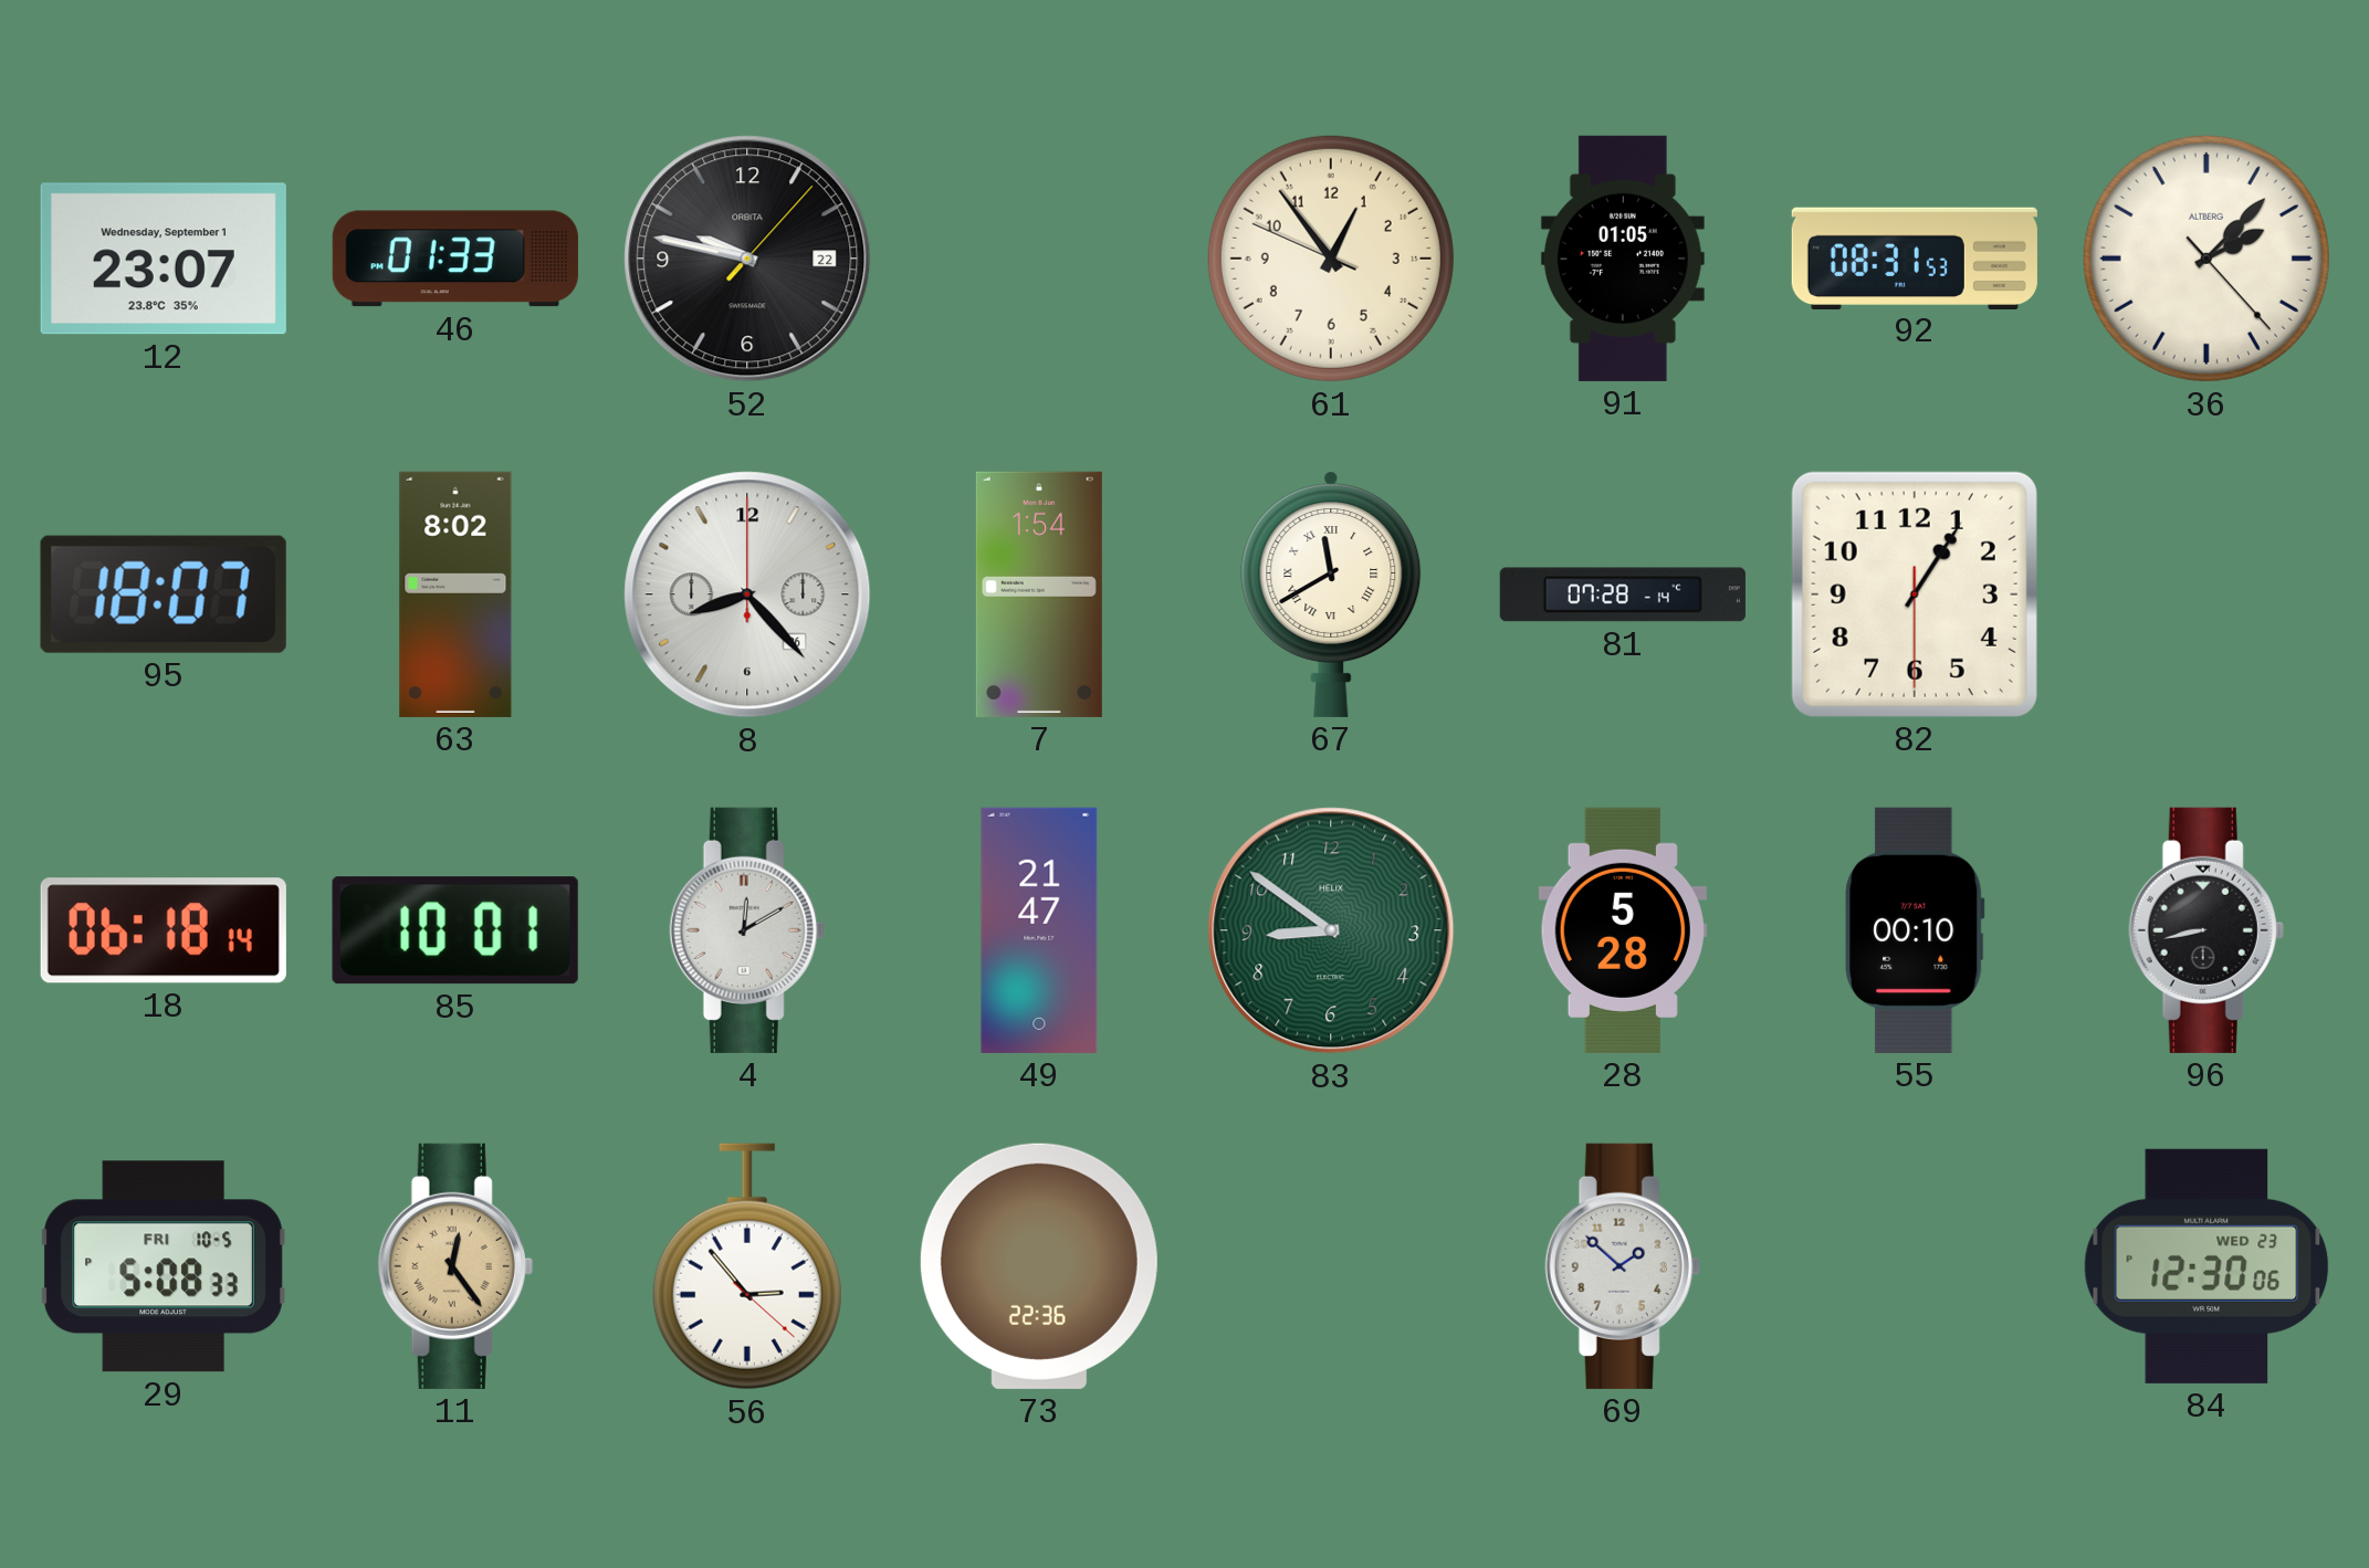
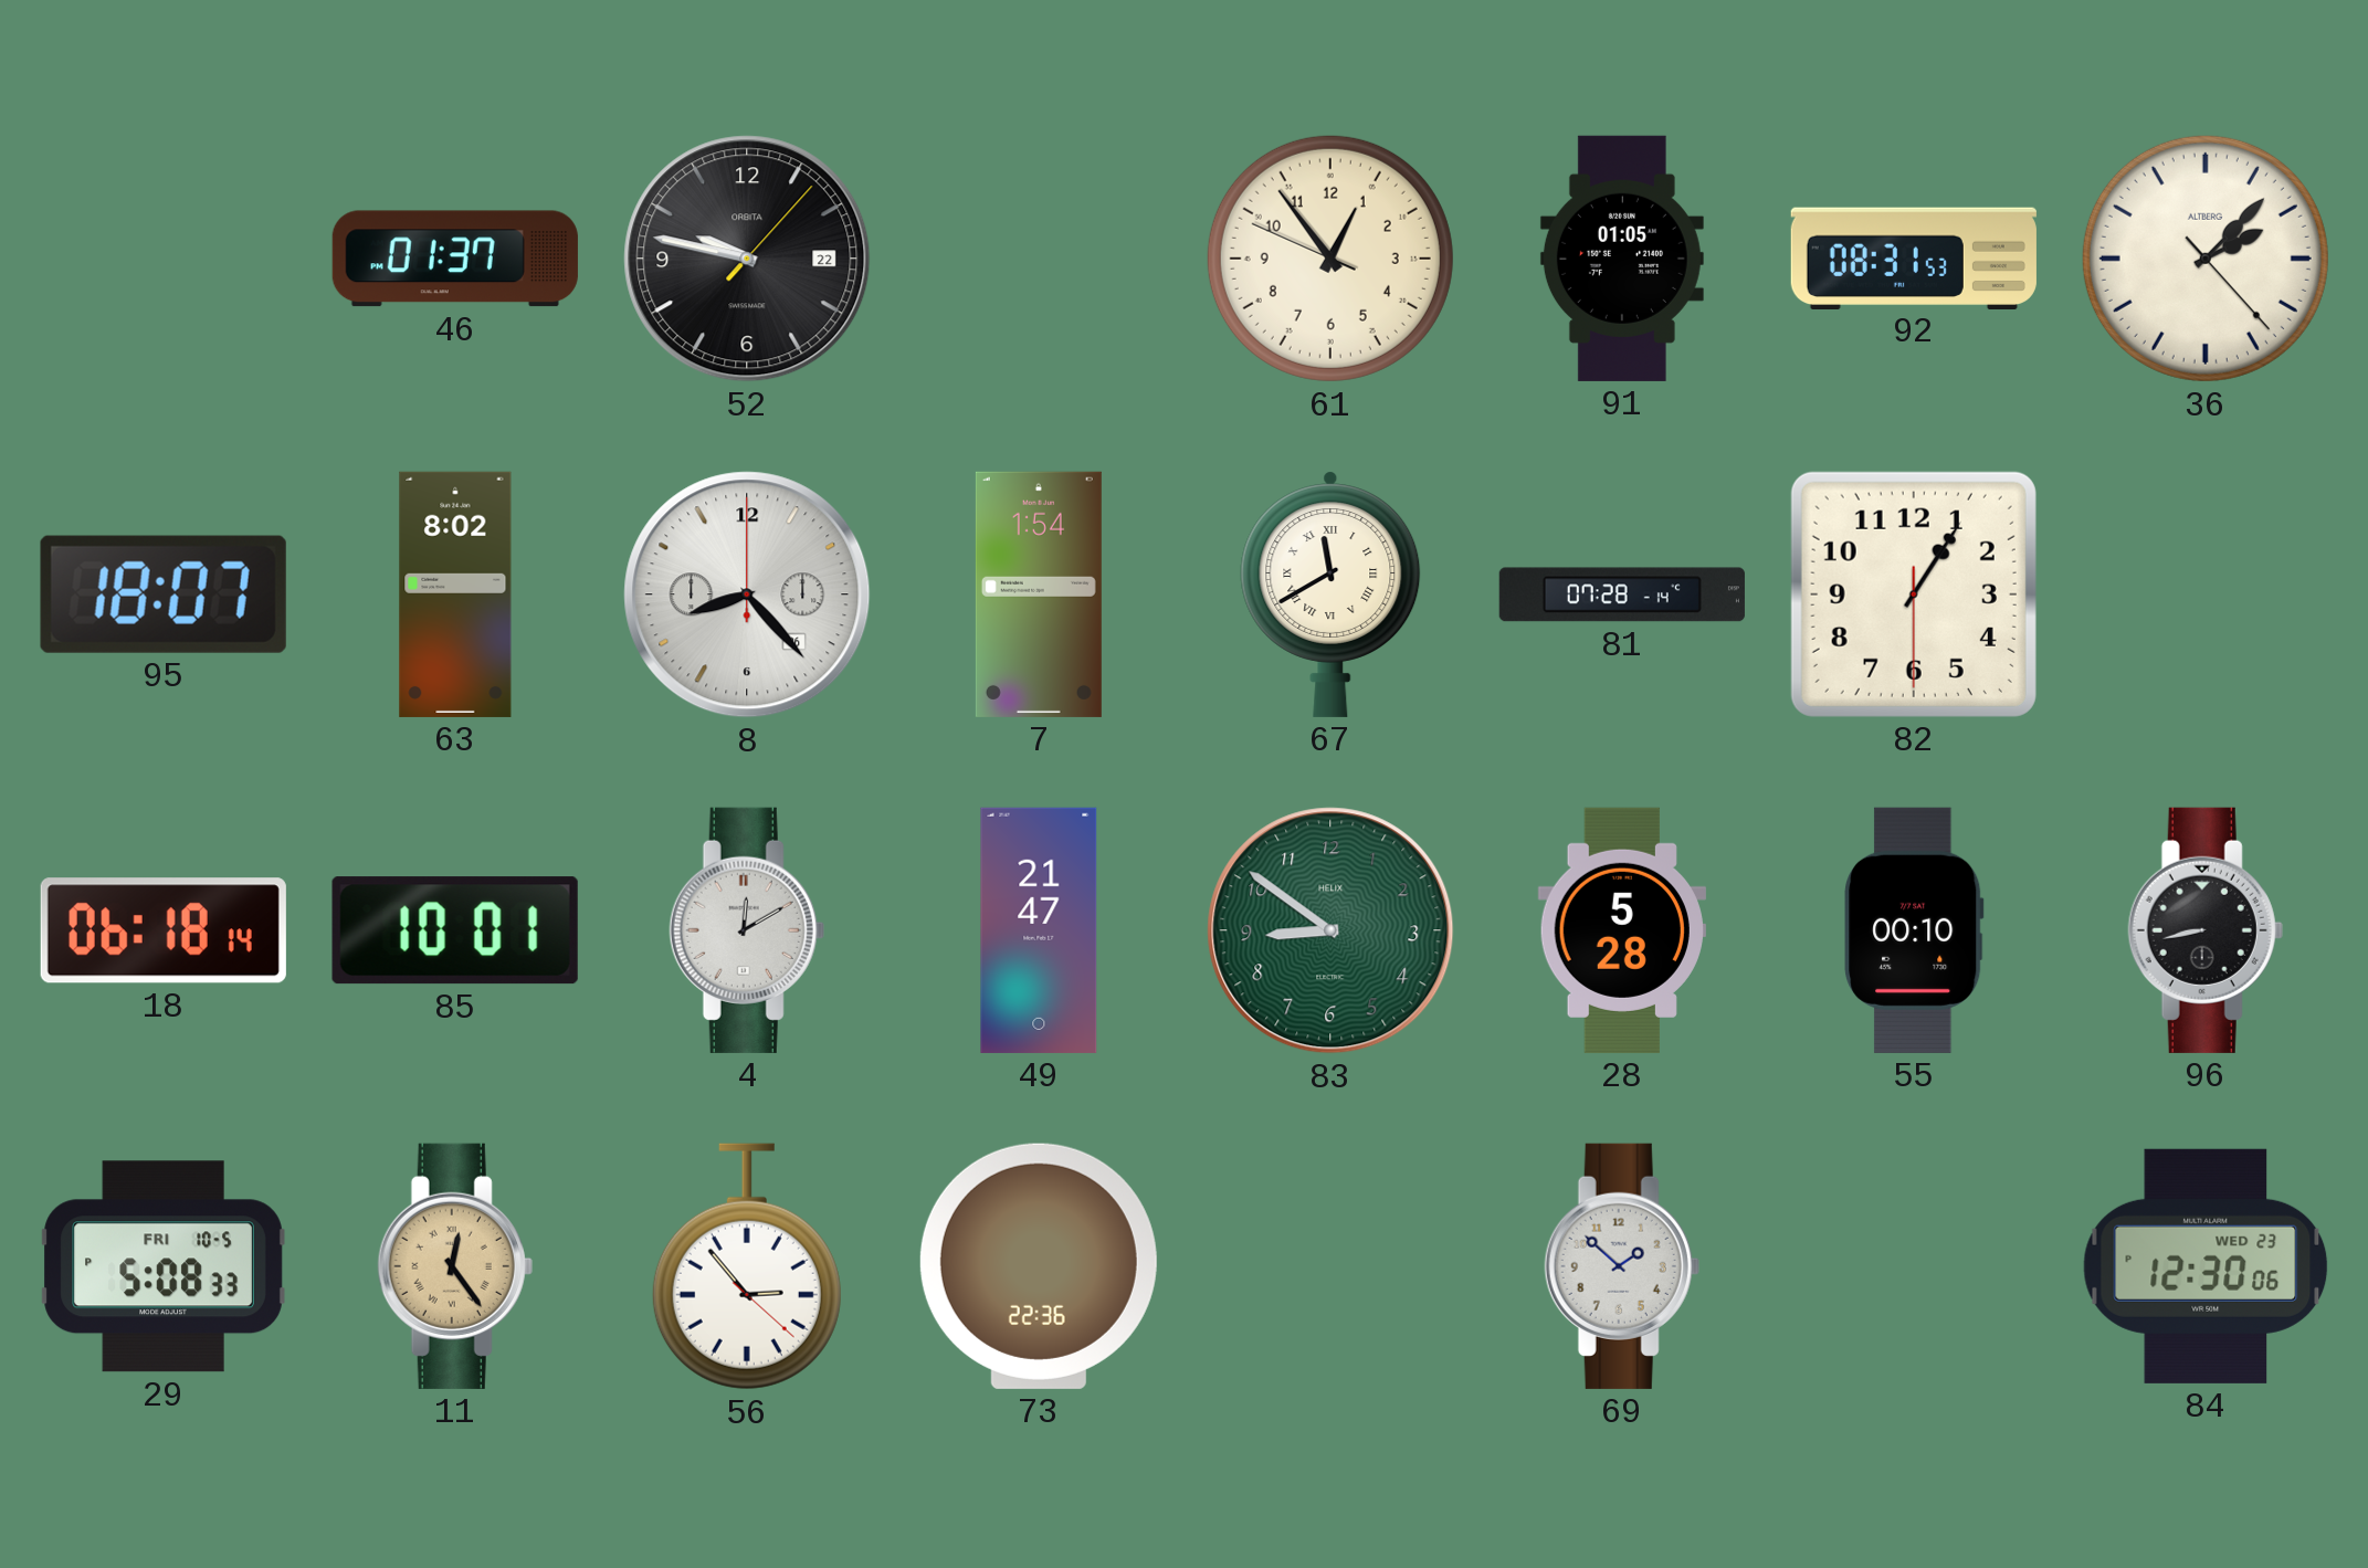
12: 23:07 -> none (164, 259)
46: 01:33 -> 01:37 (455, 259)
